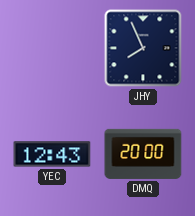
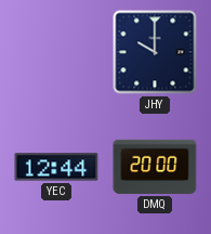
JHY: 7:56 -> 10:00 (155, 52)
YEC: 12:43 -> 12:44 (56, 167)
